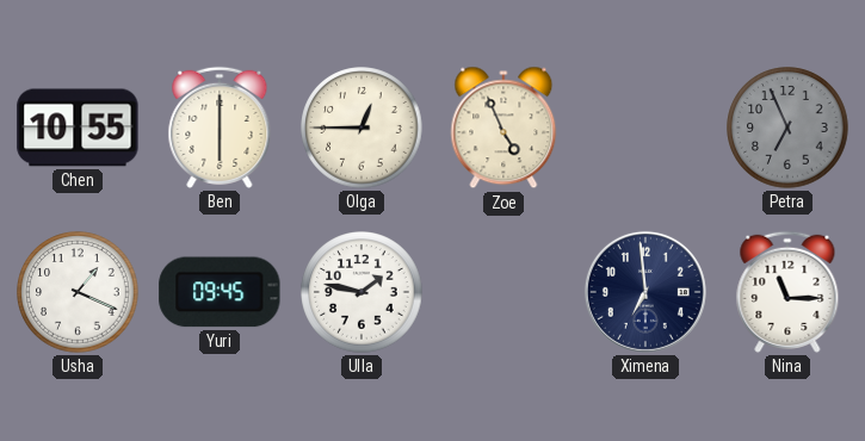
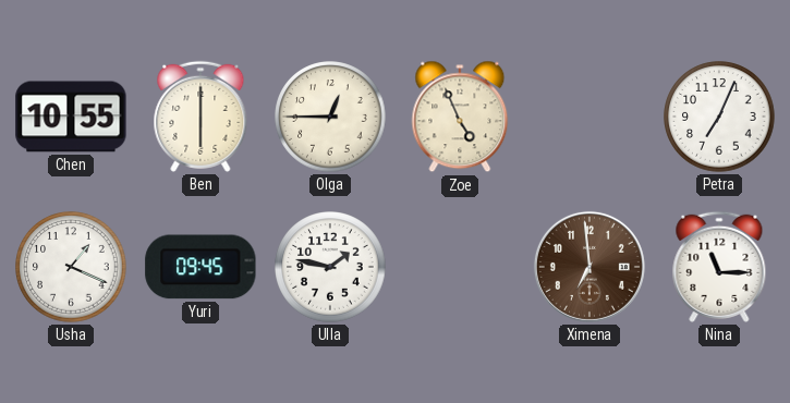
Petra: 6:56 -> 7:04 (719, 117)
Petra dial: grey -> white (719, 117)
Ximena dial: navy -> brown (590, 267)
